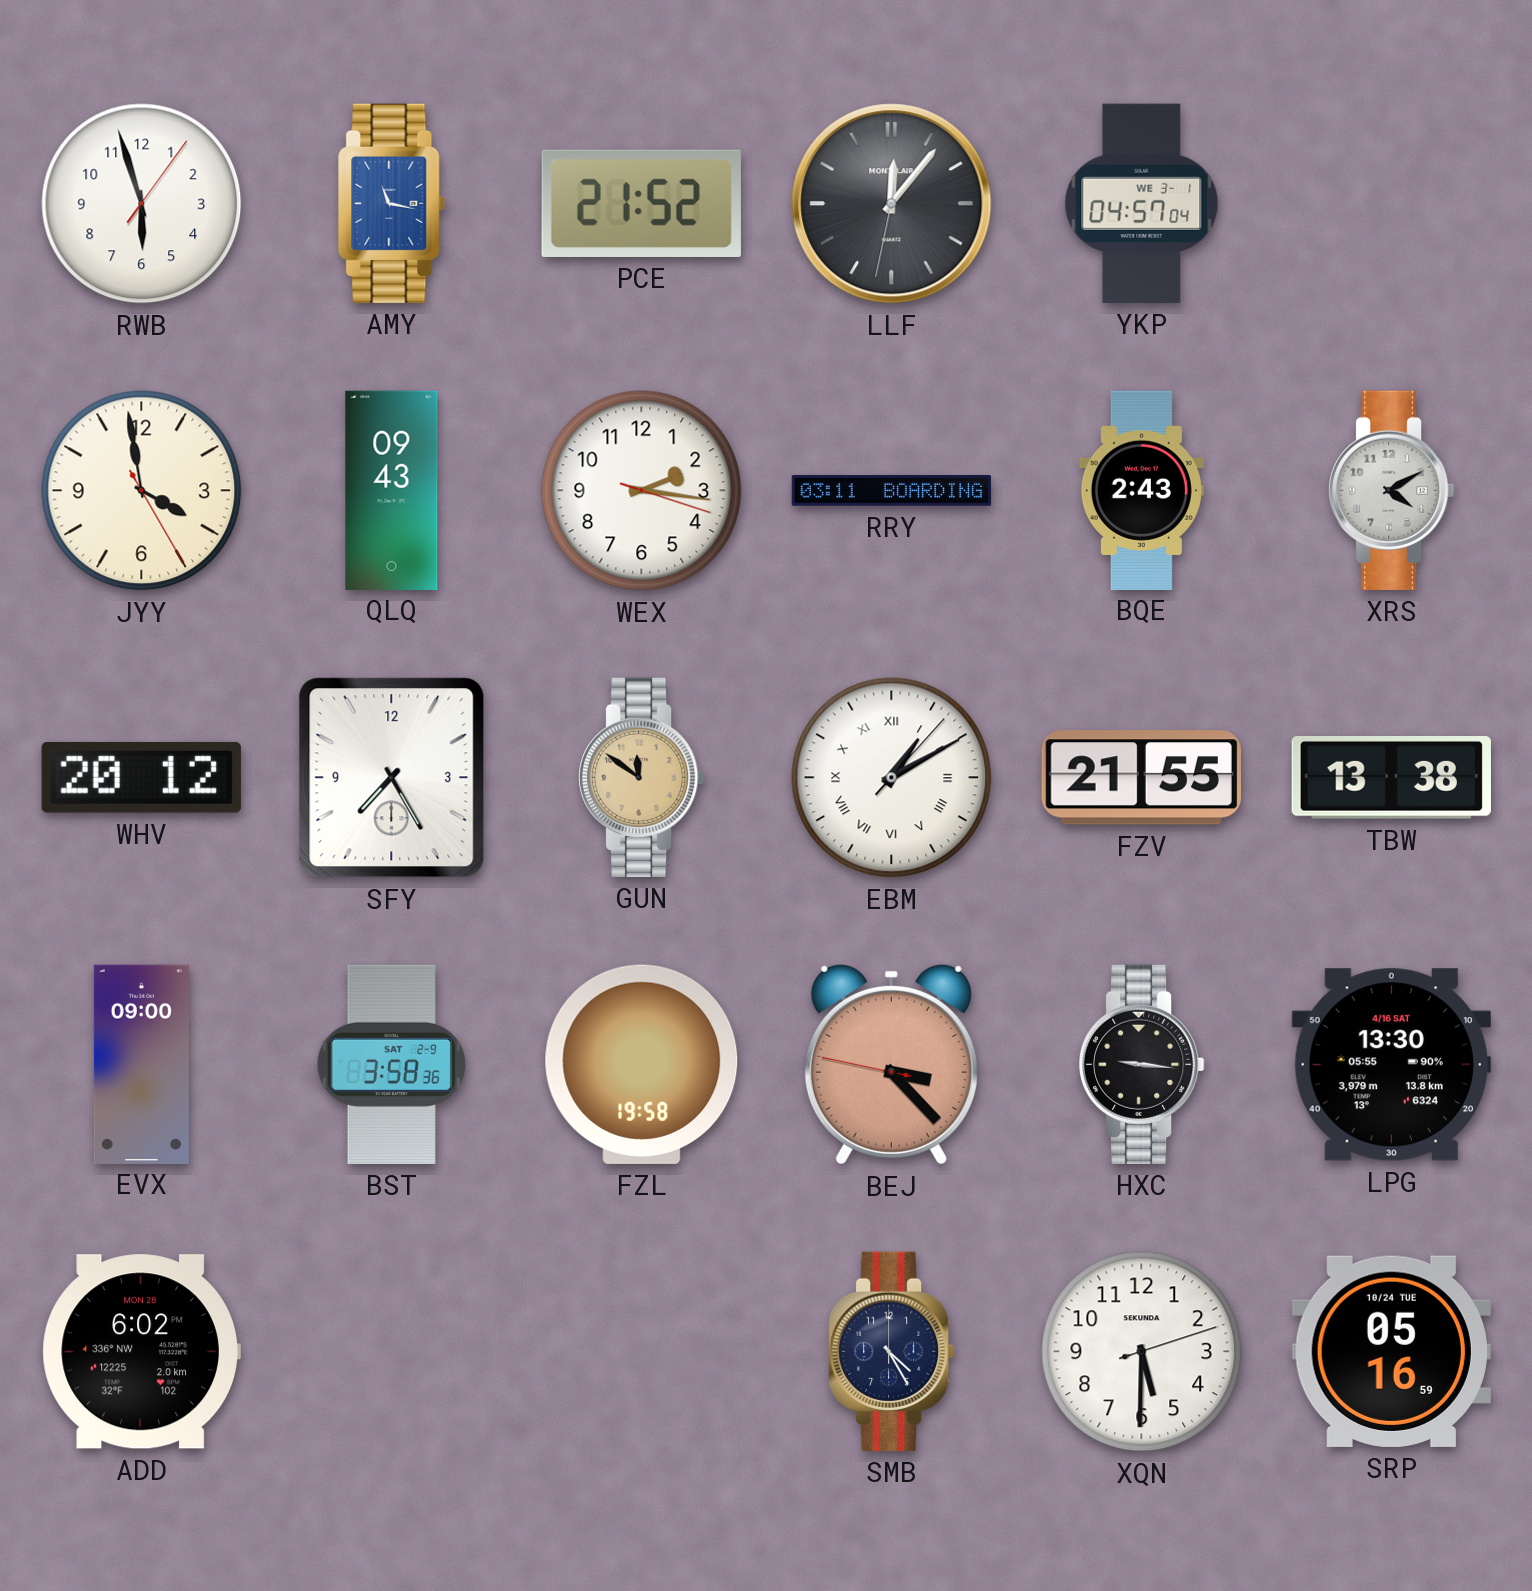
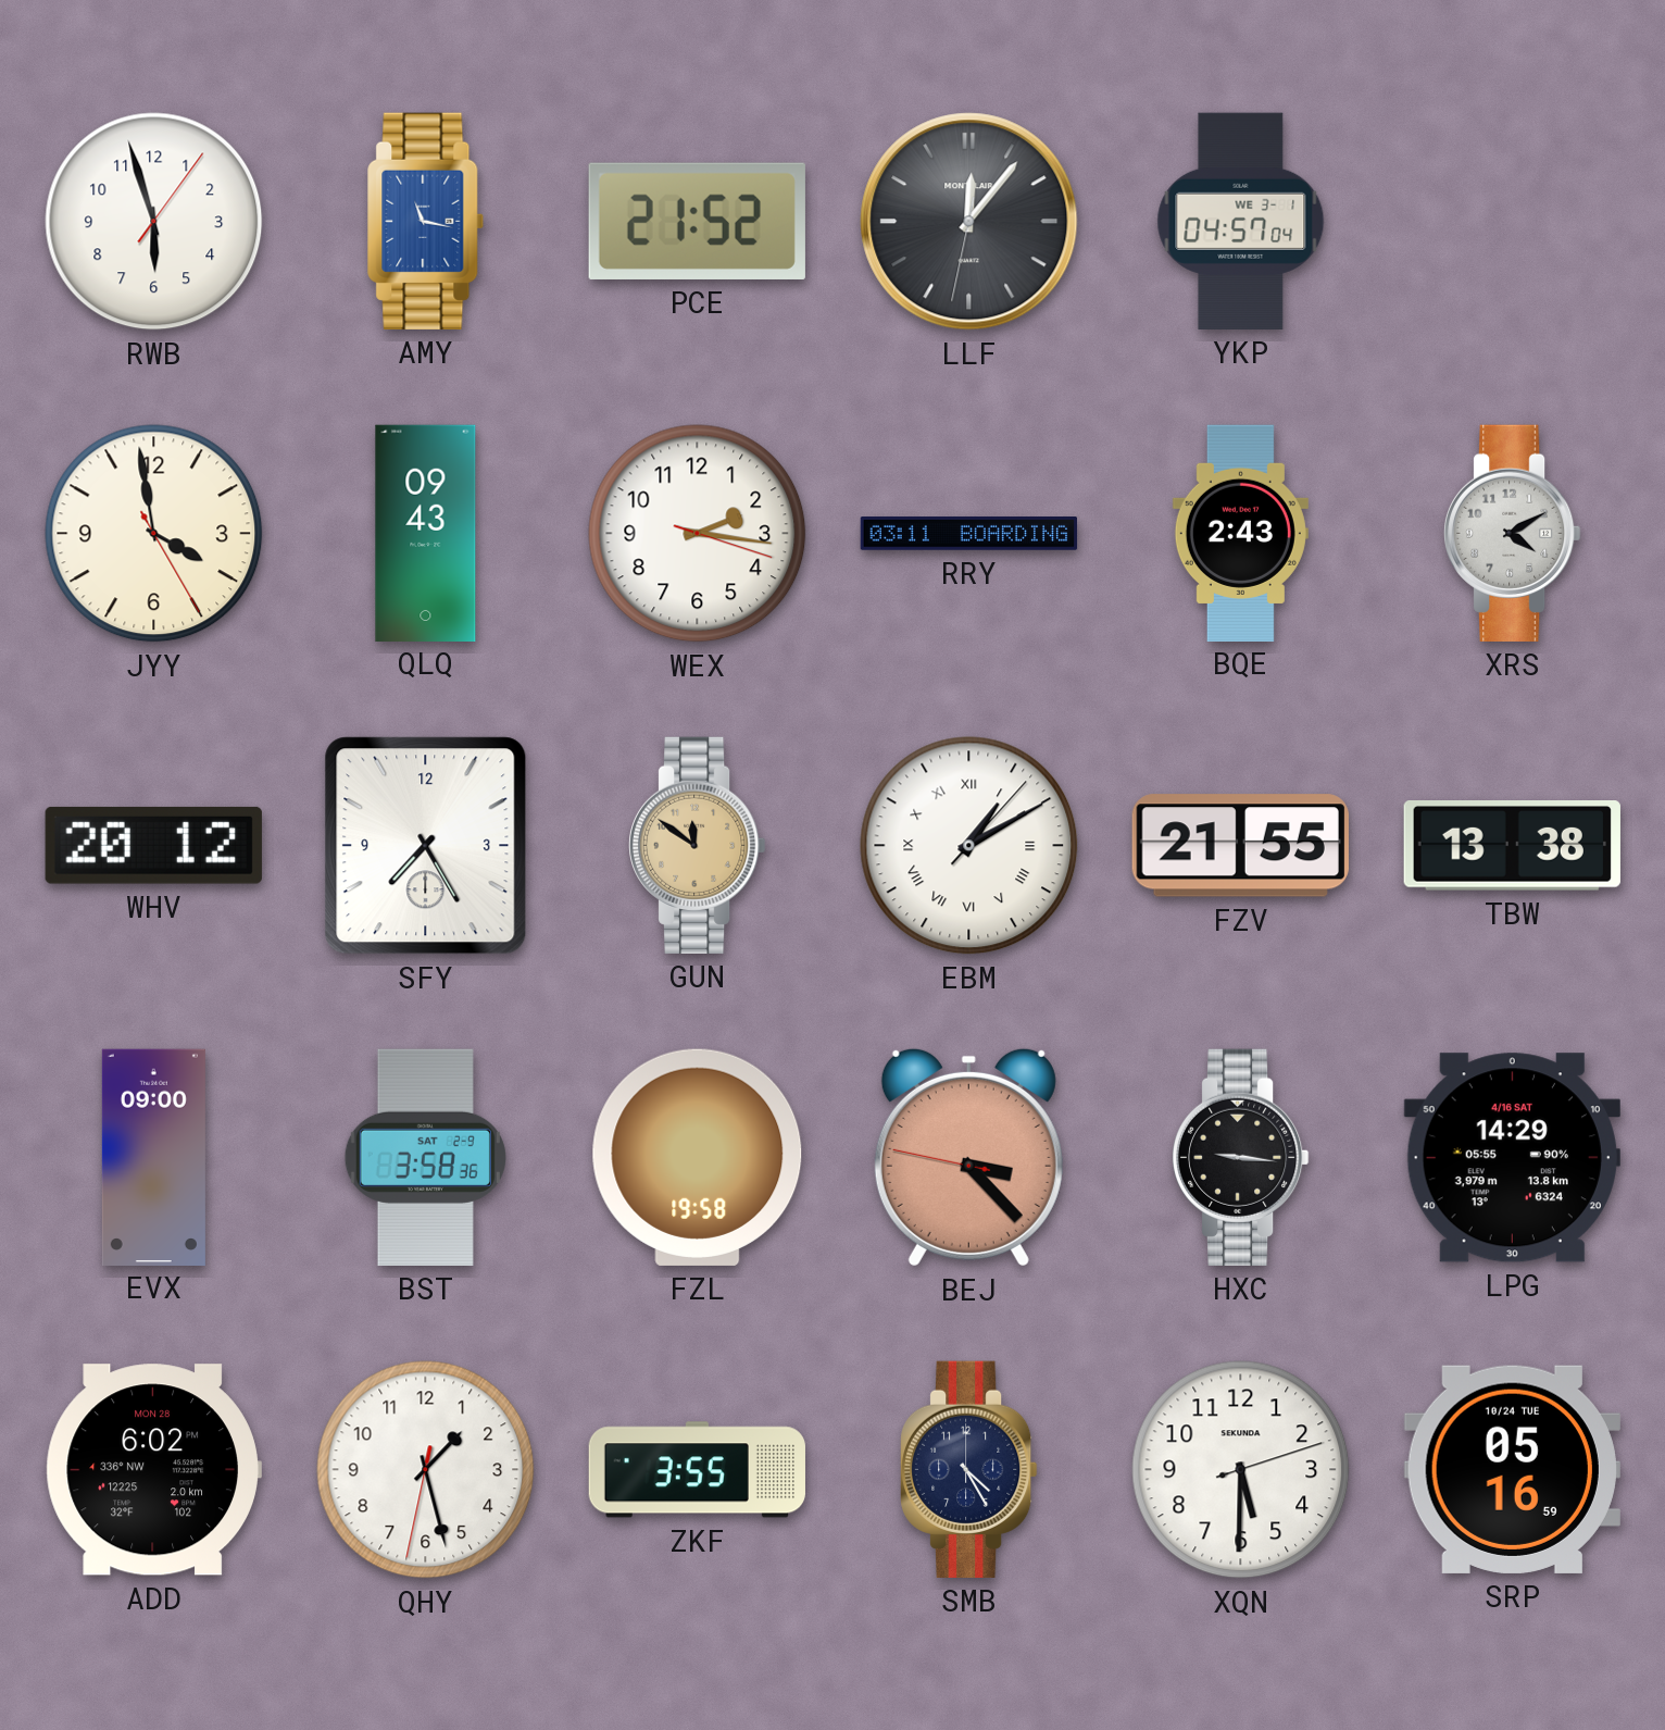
LPG: 13:30 -> 14:29 (1512, 1158)
QHY: none -> 1:27 (426, 1470)
ZKF: none -> 3:55 (697, 1470)
